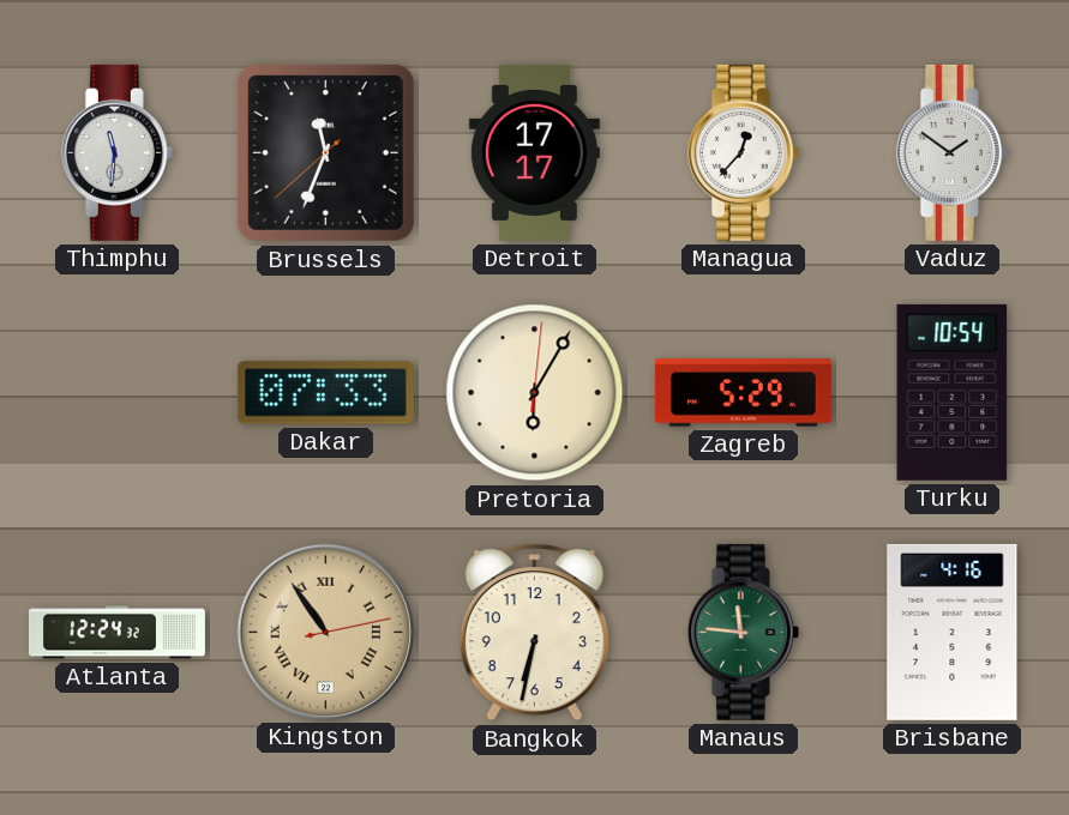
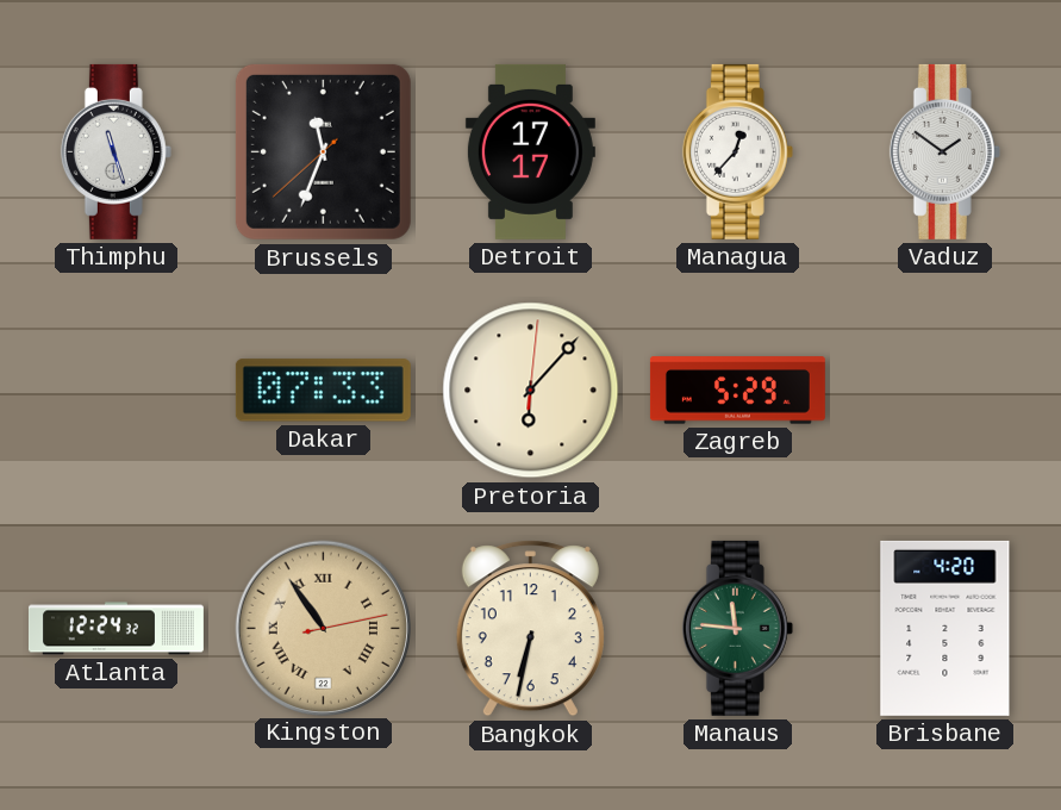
Thimphu: 11:31 -> 11:27 (116, 151)
Pretoria: 6:05 -> 6:07 (531, 391)
Turku: 10:54 -> none (953, 392)
Brisbane: 4:16 -> 4:20 (945, 628)
